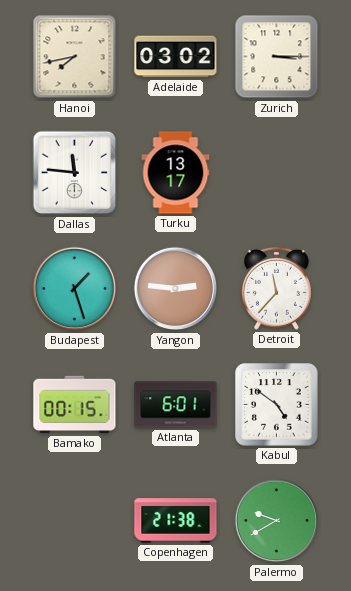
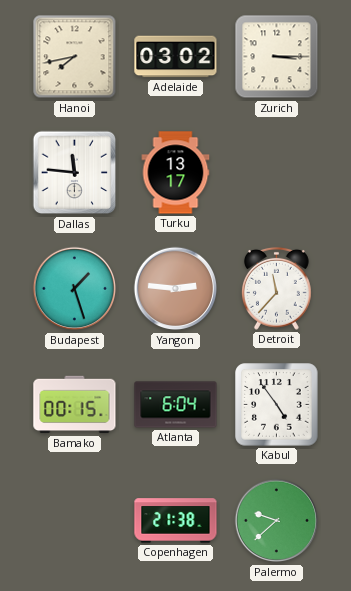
Atlanta: 6:01 -> 6:04 (176, 405)
Kabul: 4:51 -> 4:54 (277, 405)
Palermo: 9:40 -> 9:38 (277, 521)
